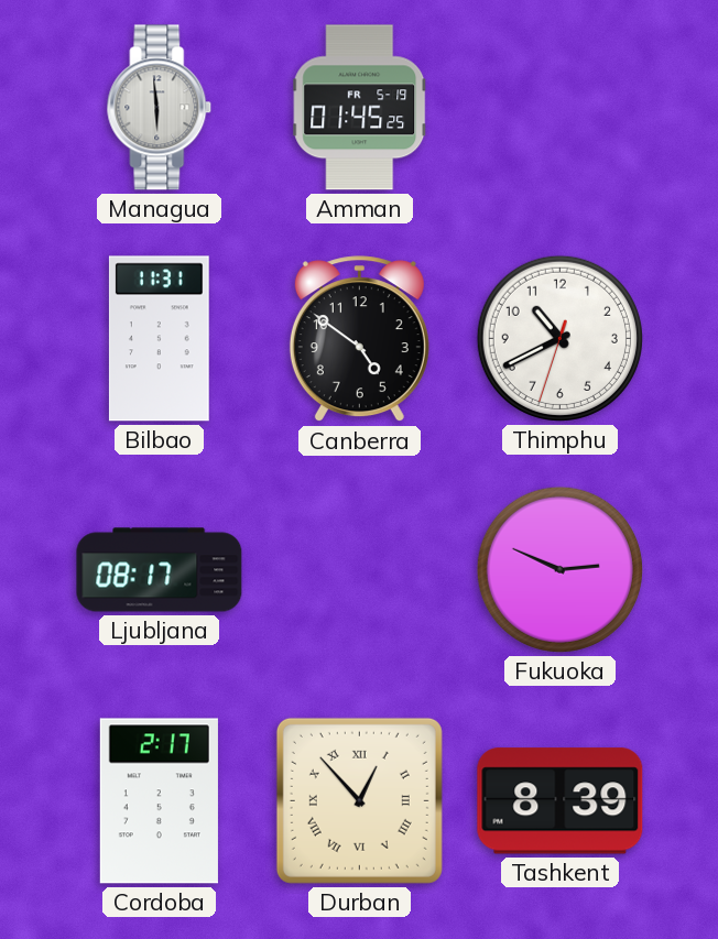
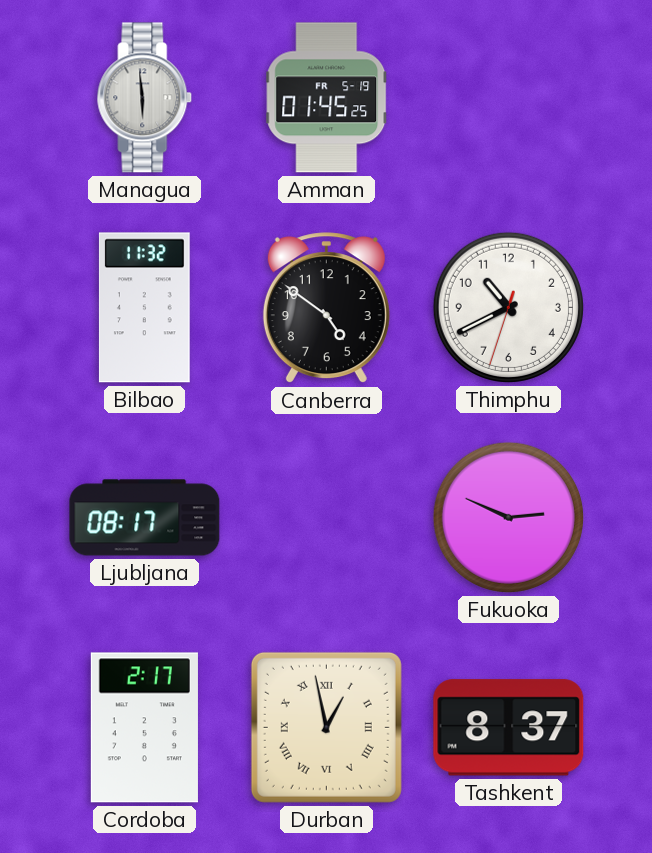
Bilbao: 11:31 -> 11:32 (144, 308)
Durban: 12:53 -> 12:58 (326, 727)
Tashkent: 8:39 -> 8:37 (509, 728)
